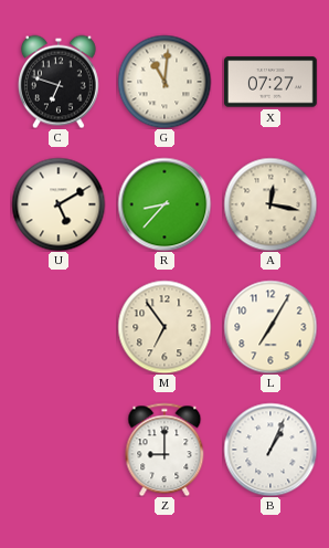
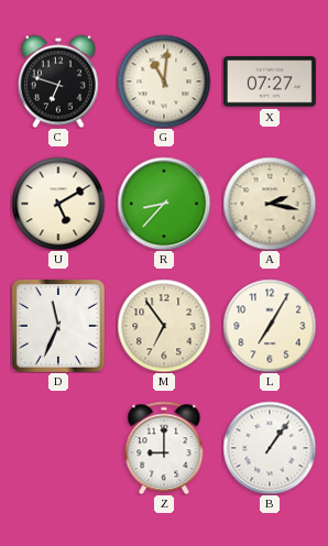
A: 12:17 -> 2:17 (270, 204)
D: none -> 11:34 (58, 326)
B: 1:04 -> 1:06 (270, 448)
